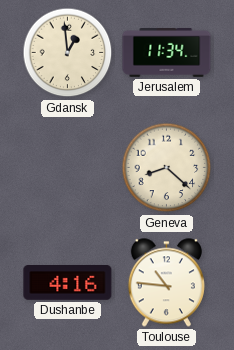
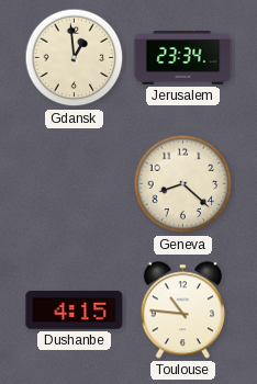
Jerusalem: 11:34 -> 23:34 (183, 58)
Dushanbe: 4:16 -> 4:15 (75, 310)
